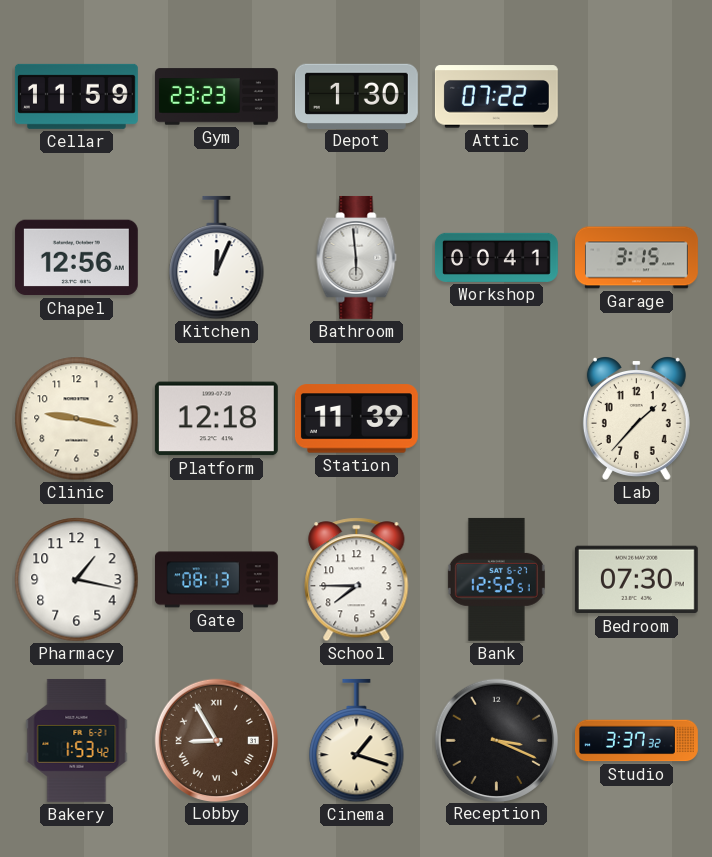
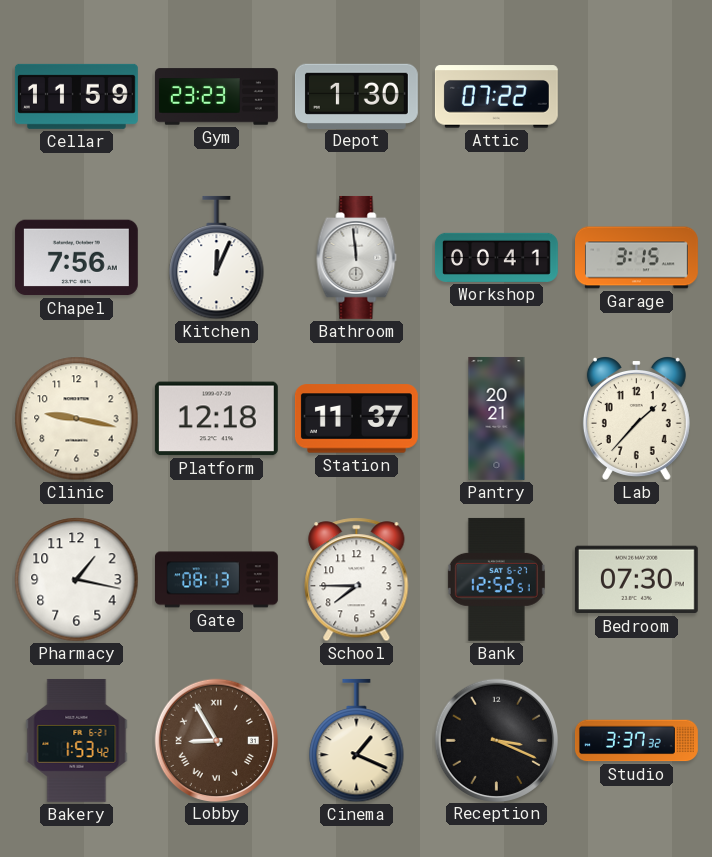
Chapel: 12:56 -> 7:56 (76, 258)
Bathroom: 5:59 -> 11:59 (357, 257)
Station: 11:39 -> 11:37 (356, 419)
Pantry: none -> 20:21 (497, 418)
Cinema: 1:18 -> 1:19 (357, 741)
